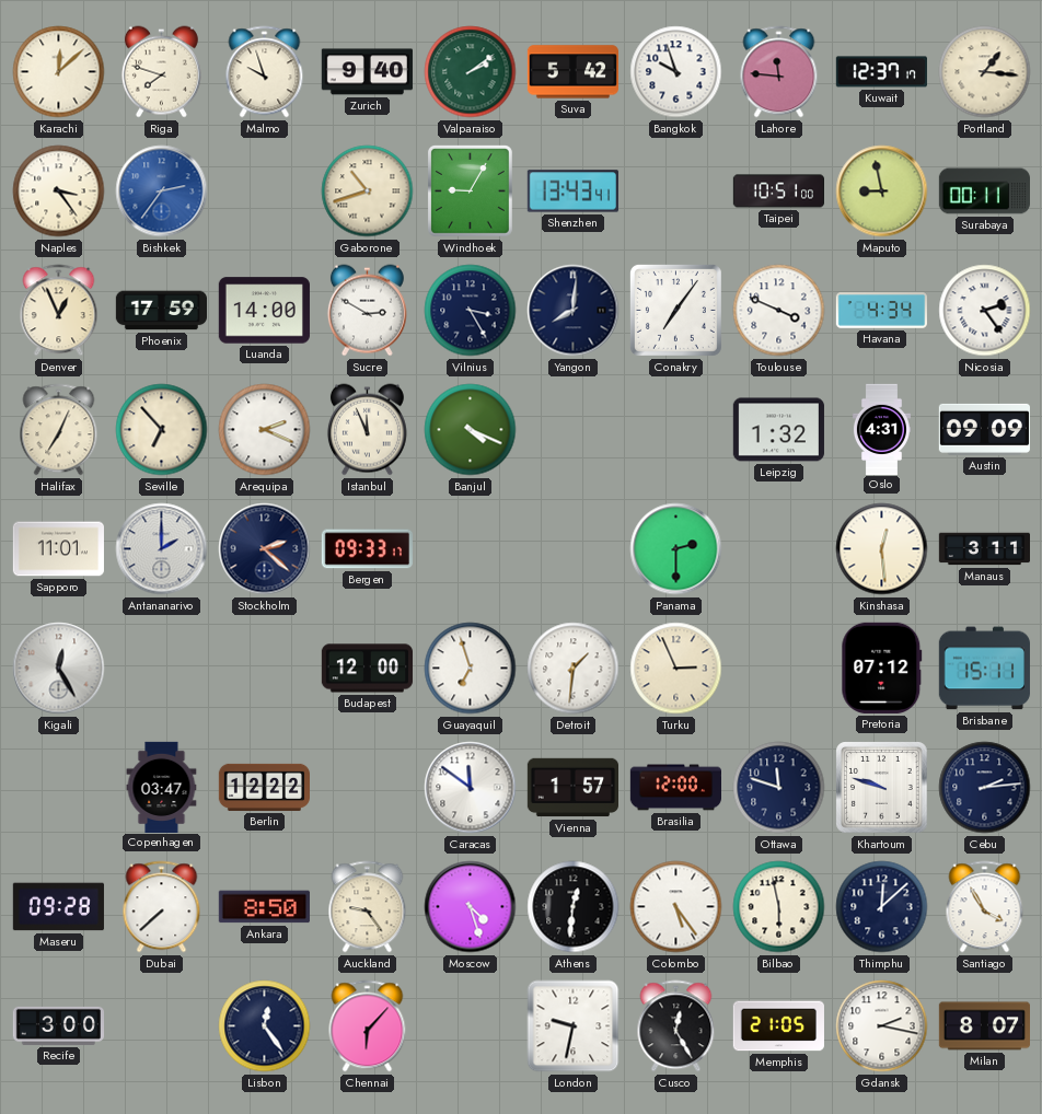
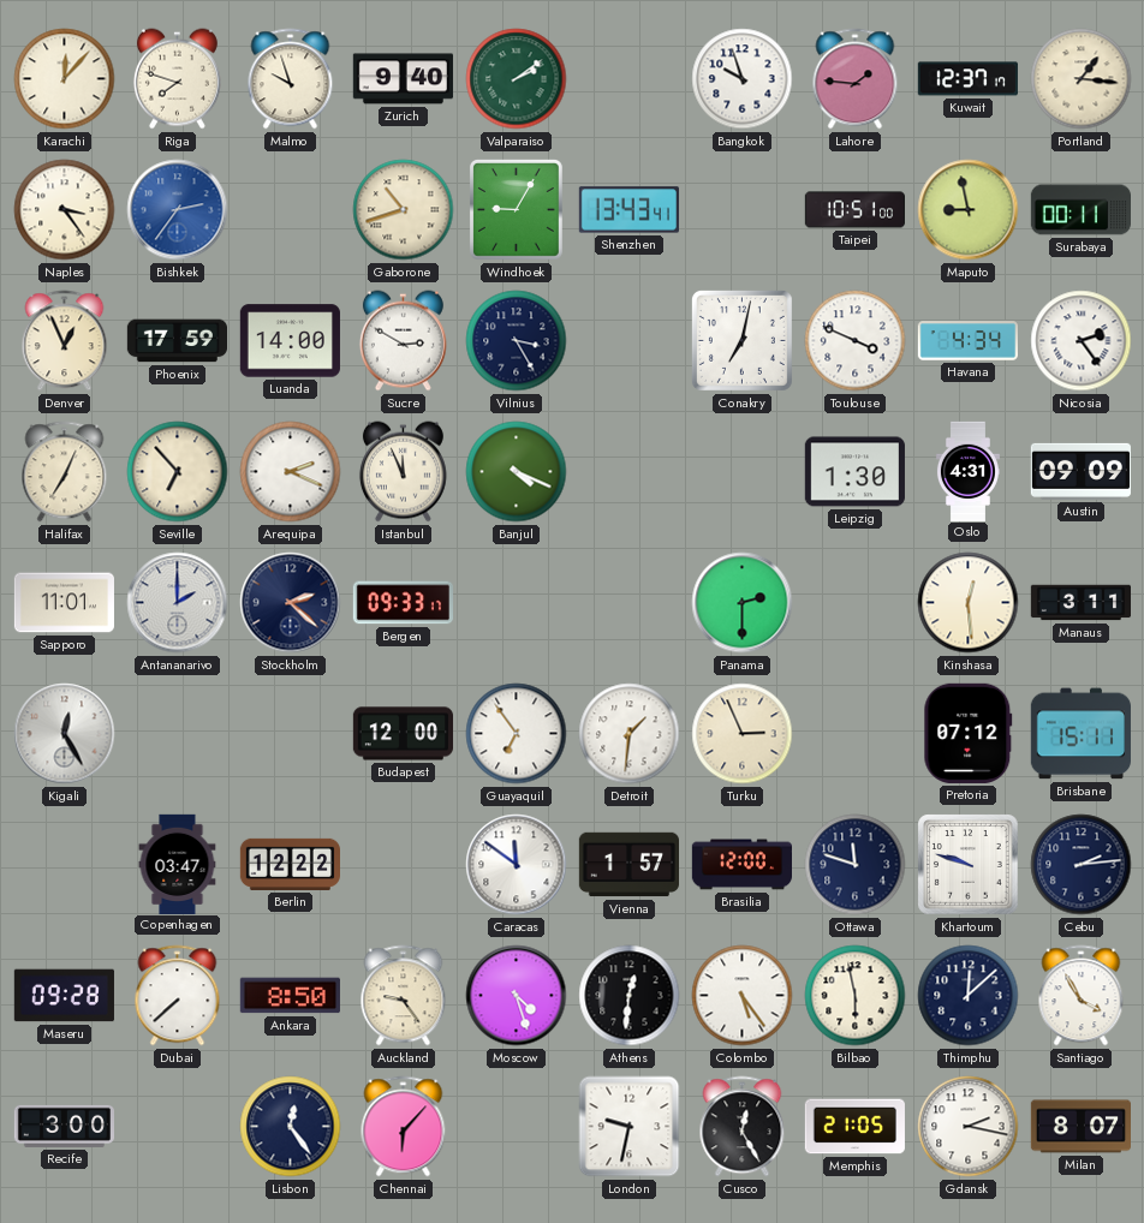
Karachi: 12:08 -> 12:07 (65, 79)
Suva: 5:42 -> none (572, 72)
Lahore: 11:46 -> 1:46 (856, 79)
Yangon: 8:01 -> none (574, 311)
Conakry: 7:06 -> 7:02 (741, 340)
Leipzig: 1:32 -> 1:30 (854, 472)
Guayaquil: 6:57 -> 6:54 (517, 734)
